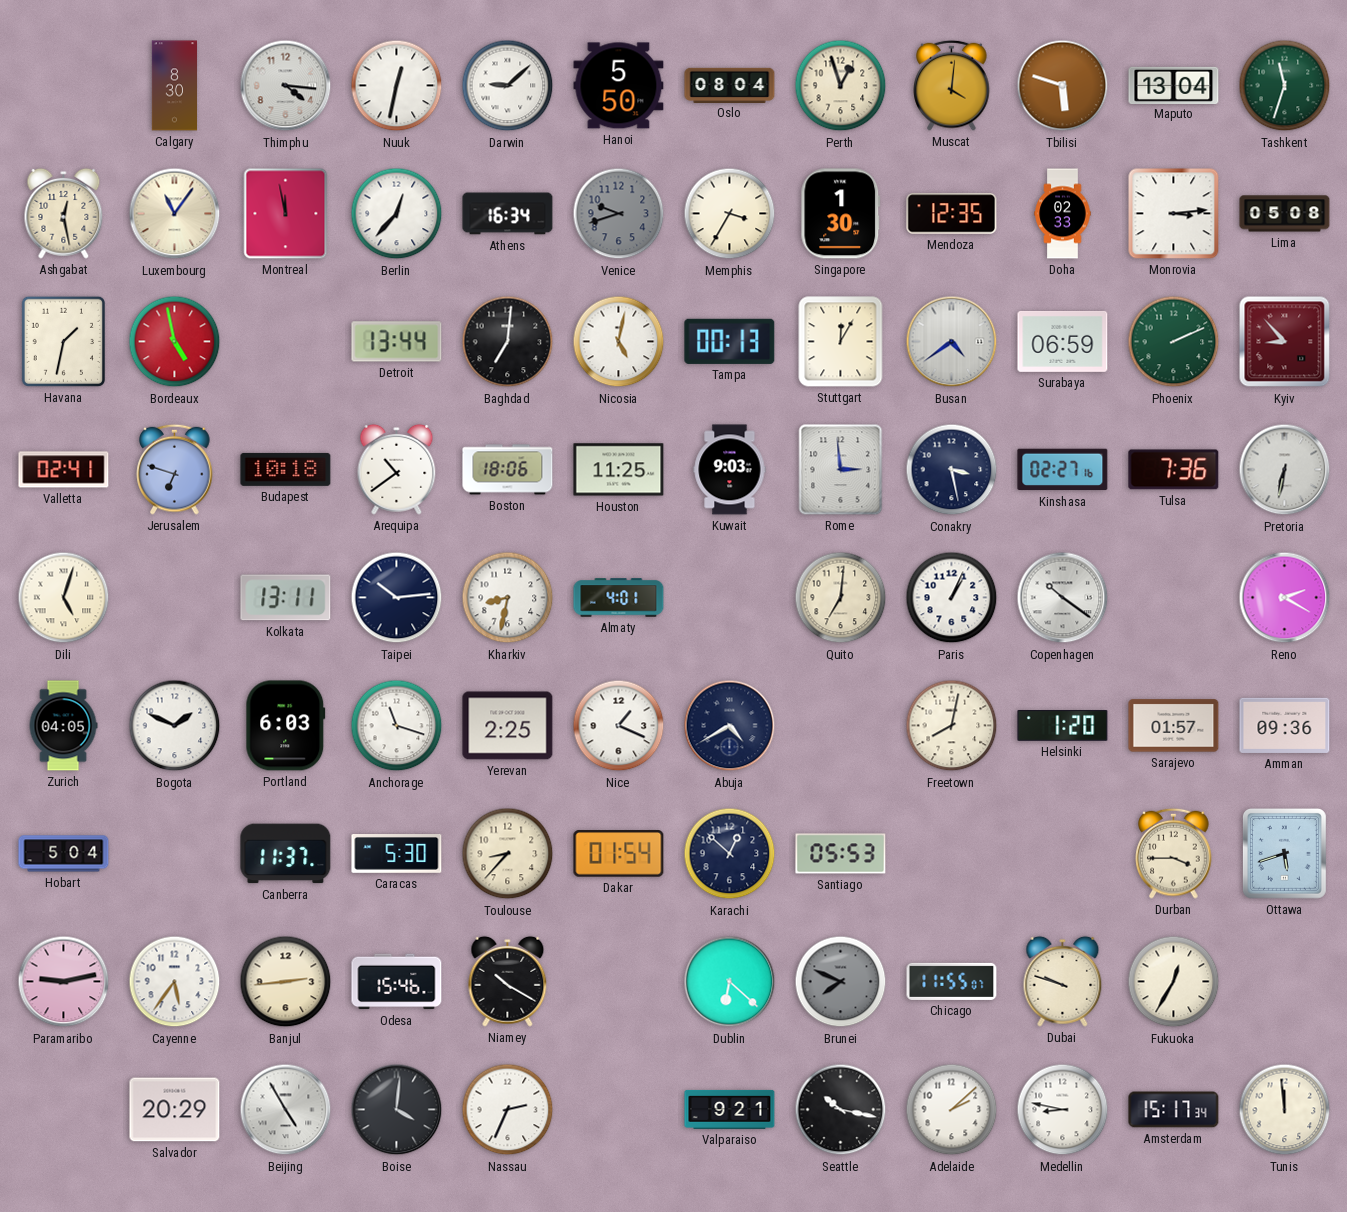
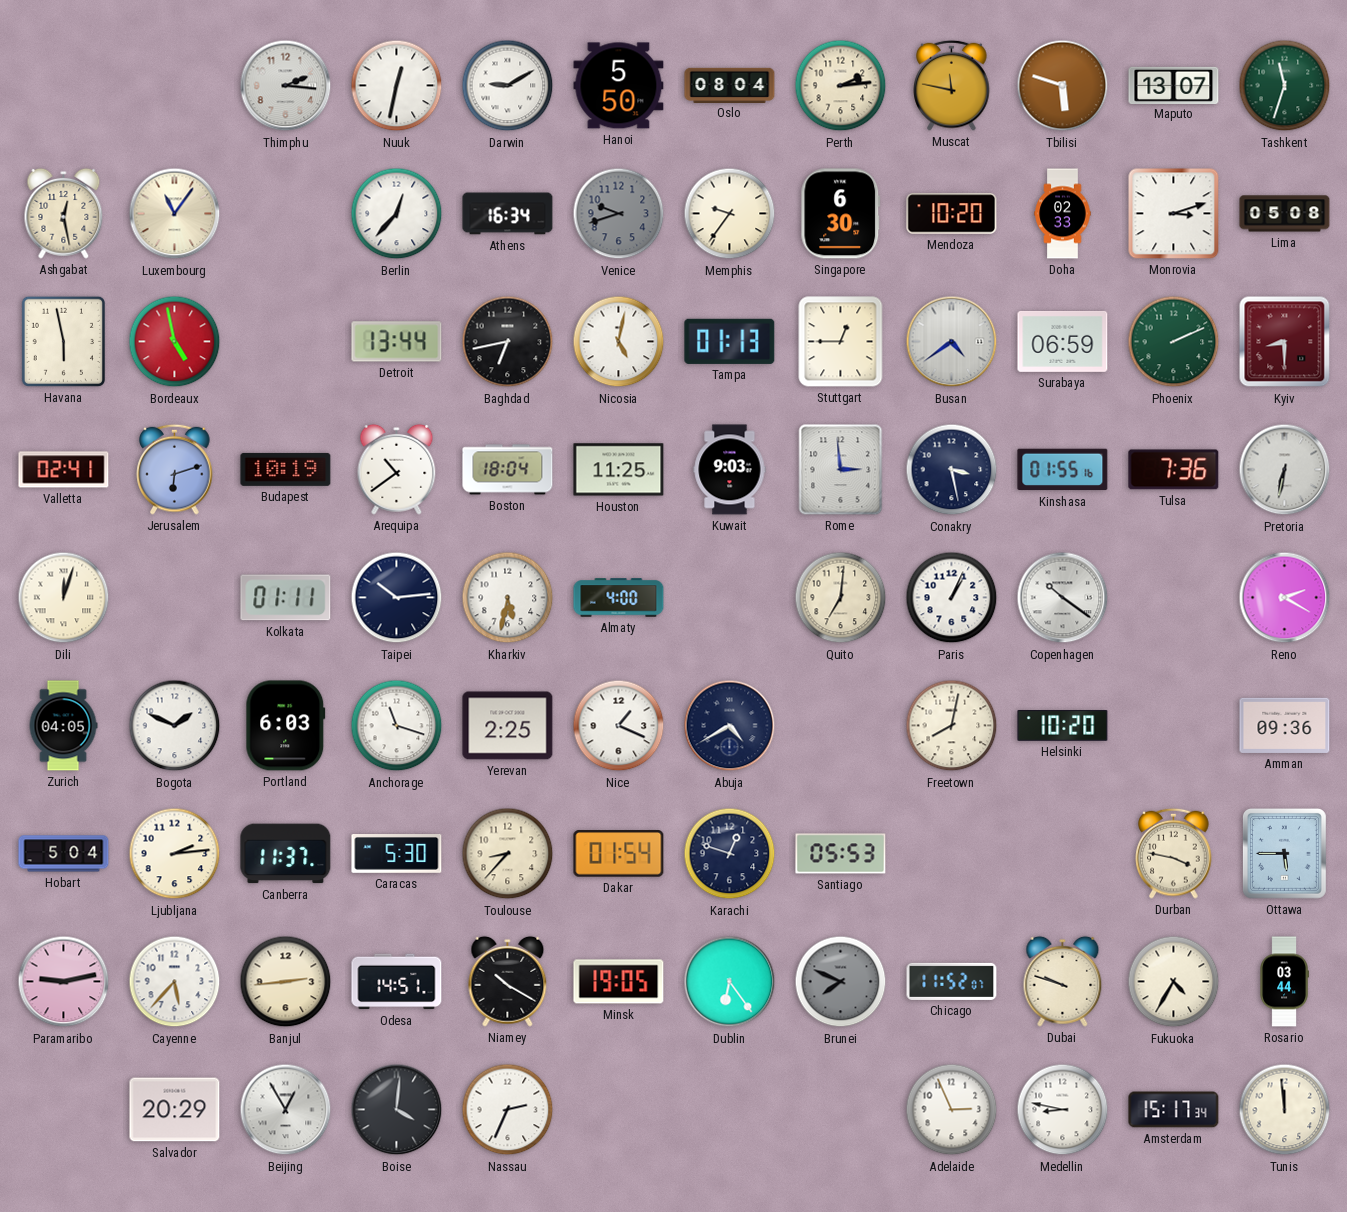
Calgary: 8:30 -> none (175, 86)
Thimphu: 4:16 -> 2:16 (286, 86)
Darwin: 9:08 -> 9:10 (508, 86)
Perth: 12:57 -> 2:14 (841, 86)
Muscat: 4:01 -> 11:47 (952, 85)
Maputo: 13:04 -> 13:07 (1174, 85)
Montreal: 11:58 -> none (286, 214)
Memphis: 3:35 -> 9:36 (730, 214)
Singapore: 1:30 -> 6:30 (841, 214)
Mendoza: 12:35 -> 10:20 (952, 214)
Monrovia: 3:14 -> 3:12 (1174, 214)
Havana: 1:32 -> 5:58 (63, 341)
Baghdad: 7:01 -> 6:43 (508, 342)
Tampa: 00:13 -> 01:13 (730, 341)
Stuttgart: 12:05 -> 12:45 (841, 342)
Kyiv: 8:53 -> 8:30 (1285, 342)
Jerusalem: 6:48 -> 6:12 (175, 469)
Budapest: 10:18 -> 10:19 (286, 469)
Boston: 18:06 -> 18:04 (508, 470)
Kinshasa: 02:27 -> 01:55 (1063, 470)
Dili: 5:03 -> 12:03 (64, 598)
Kolkata: 13:11 -> 01:11 (286, 598)
Kharkiv: 8:32 -> 5:32 (508, 598)
Almaty: 4:01 -> 4:00 (619, 598)
Helsinki: 1:20 -> 10:20 (1063, 726)
Sarajevo: 01:57 -> none (1174, 726)
Ljubljana: none -> 2:14 (175, 854)
Karachi: 12:52 -> 12:48 (730, 854)
Durban: 3:45 -> 3:47 (1174, 853)
Ottawa: 5:42 -> 5:45 (1284, 853)
Cayenne: 5:36 -> 5:37 (175, 982)
Odesa: 15:46 -> 14:51 (397, 982)
Minsk: none -> 19:05 (619, 982)
Dublin: 6:22 -> 6:24 (730, 982)
Chicago: 11:55 -> 11:52 (952, 981)
Fukuoka: 12:35 -> 4:35 (1174, 982)
Rosario: none -> 03:44 (1284, 982)
Beijing: 4:55 -> 12:55 (286, 1110)
Valparaiso: 9:21 -> none (730, 1109)
Seattle: 10:17 -> none (841, 1110)
Adelaide: 2:08 -> 2:56 (952, 1110)
